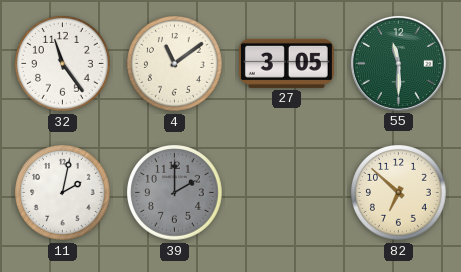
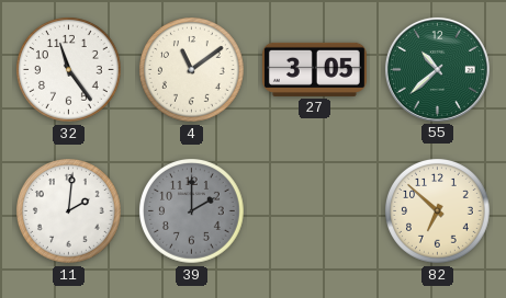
55: 11:30 -> 10:38 (437, 69)
11: 2:02 -> 2:01 (69, 211)
